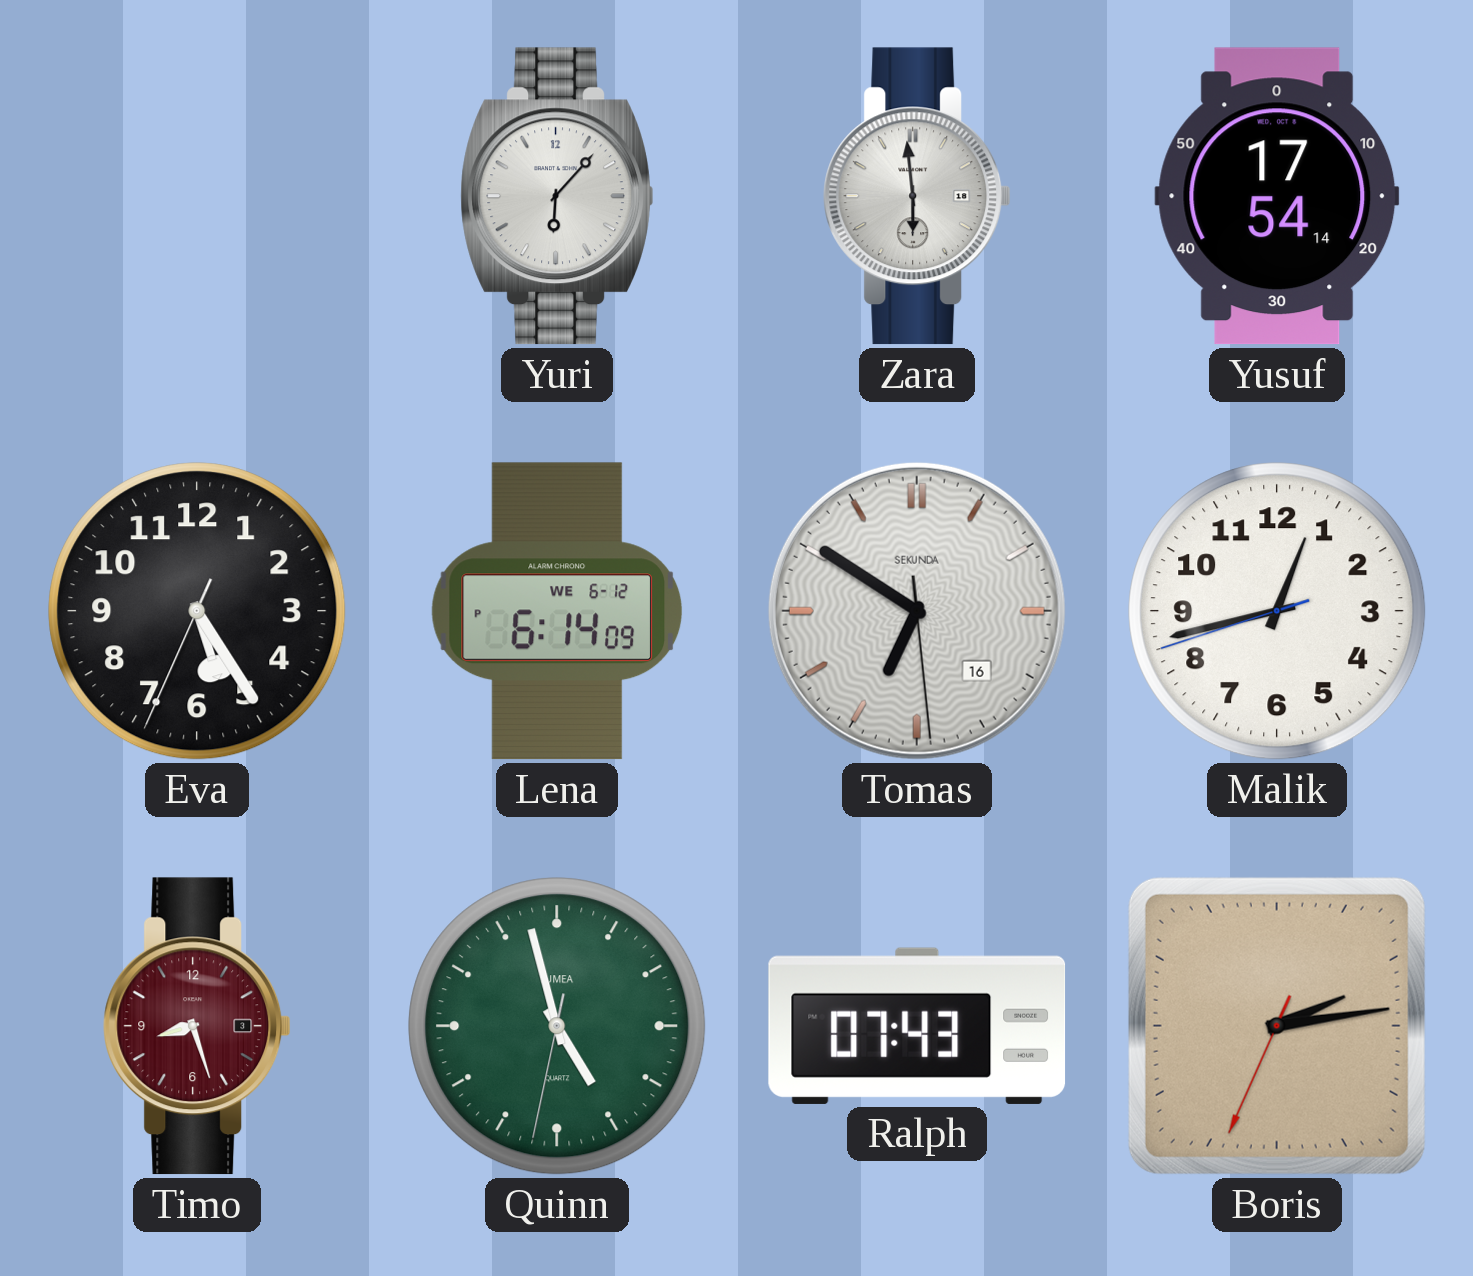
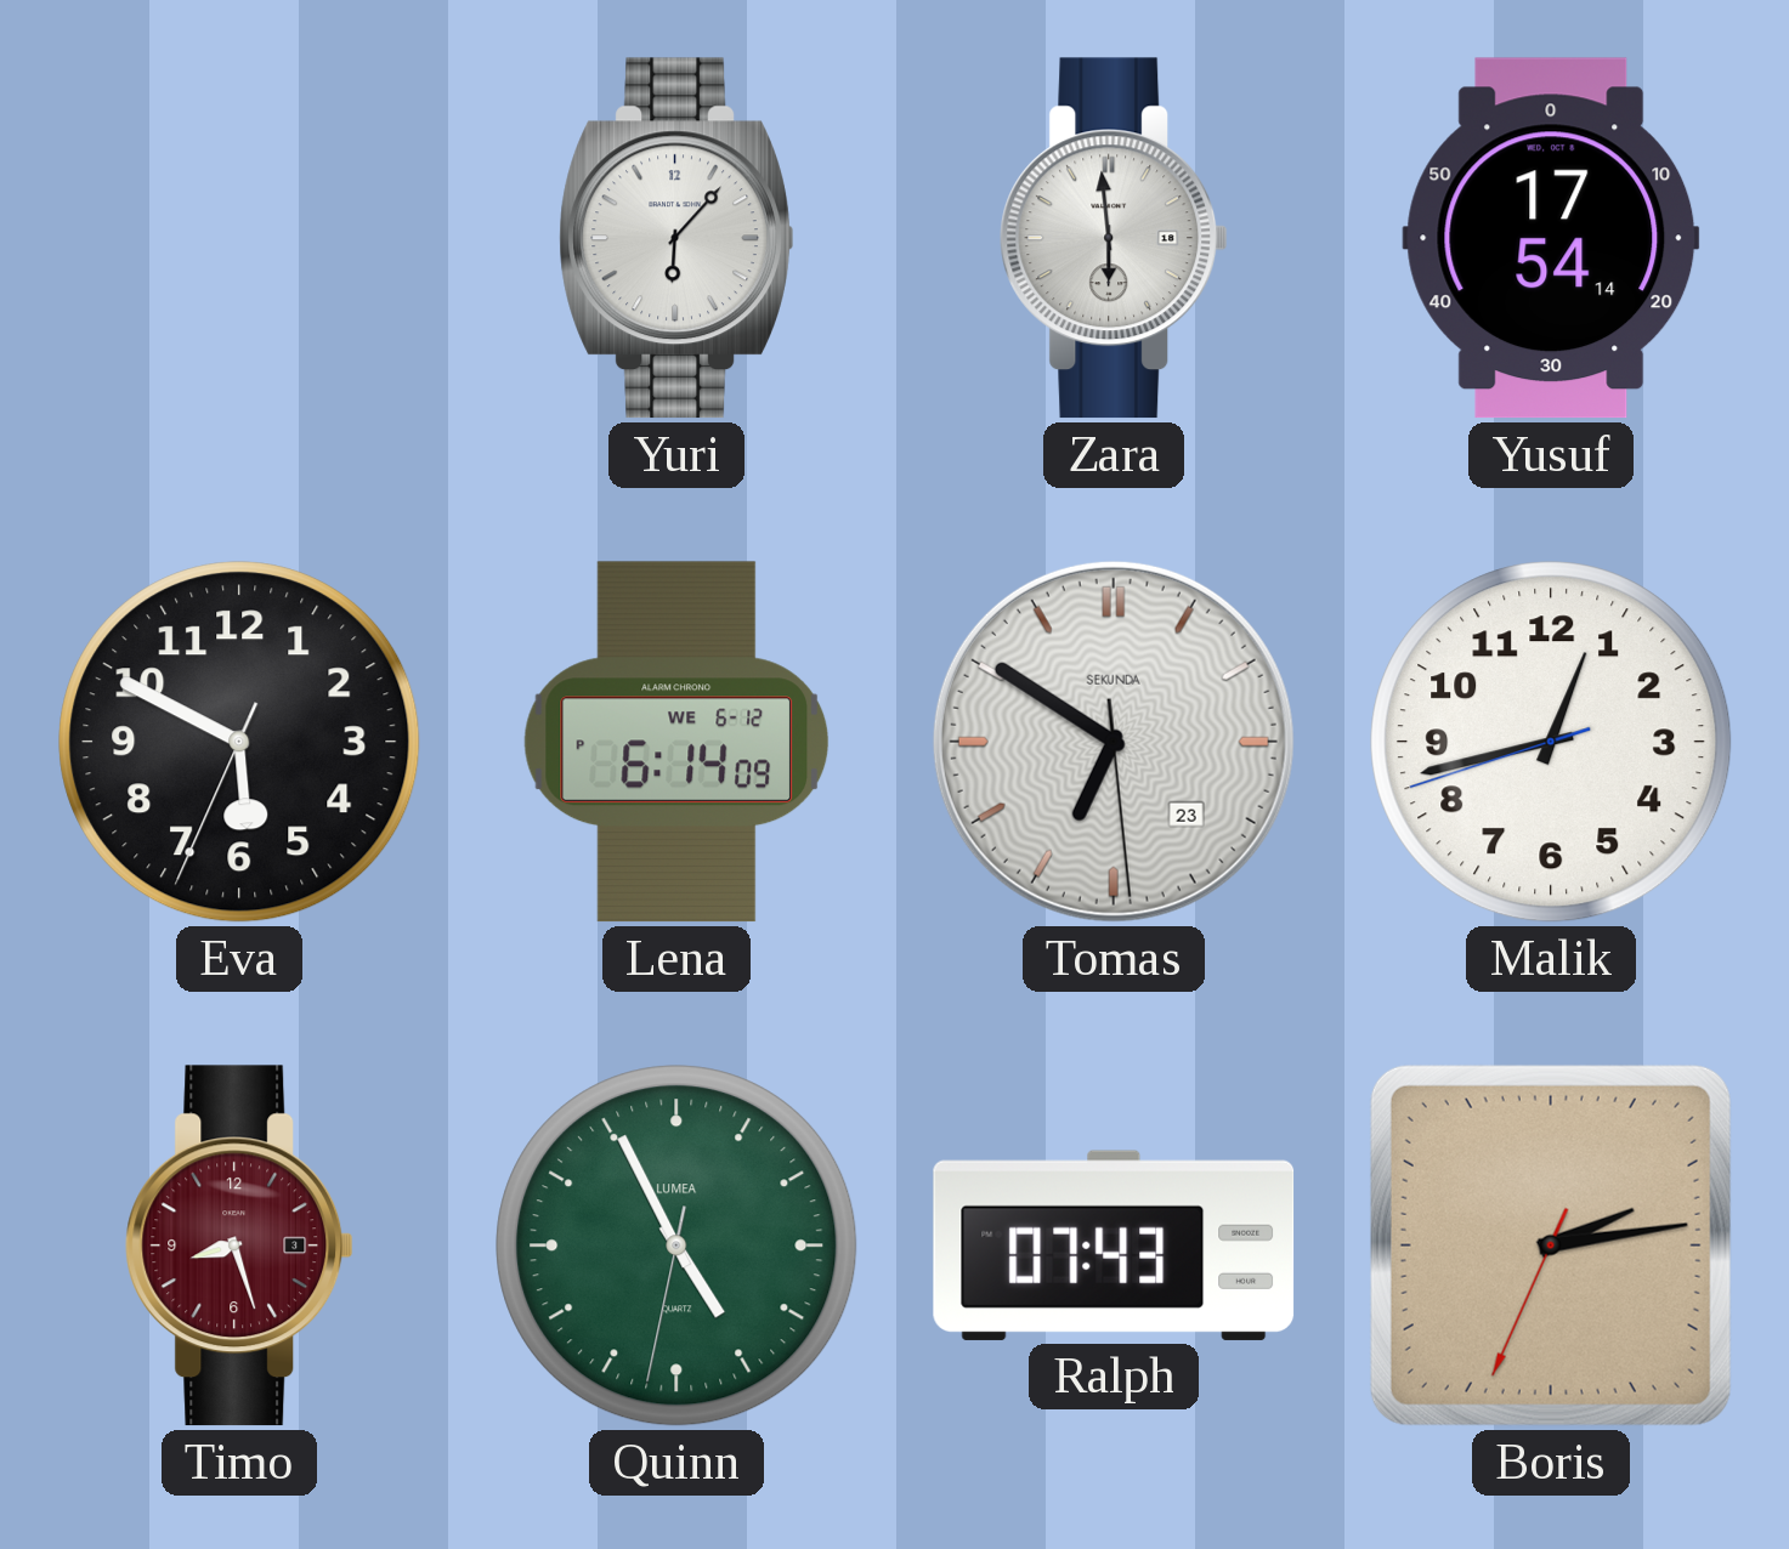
Eva: 5:24 -> 5:49 (239, 742)
Tomas date: 16 -> 23 (1114, 742)
Quinn: 4:57 -> 4:55 (676, 1246)
